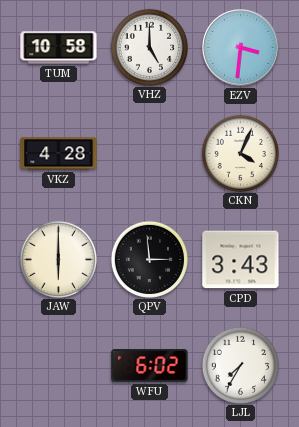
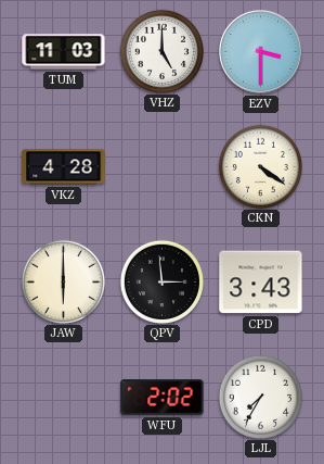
TUM: 10:58 -> 11:03 (64, 52)
EZV: 3:31 -> 3:30 (261, 52)
CKN: 4:04 -> 4:21 (260, 166)
WFU: 6:02 -> 2:02 (163, 398)
